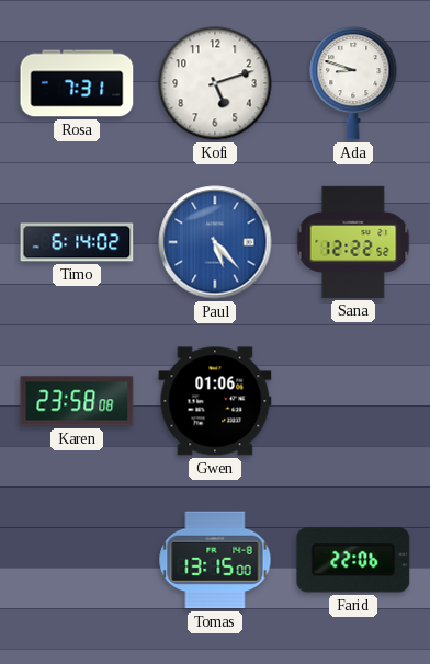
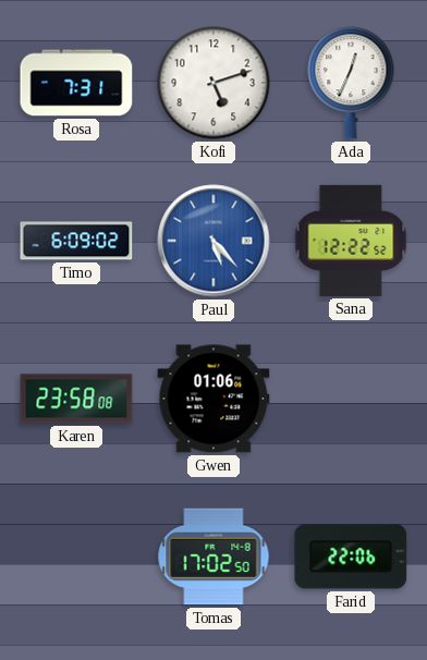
Ada: 8:48 -> 12:34 (351, 83)
Timo: 6:14 -> 6:09 (76, 241)
Tomas: 13:15 -> 17:02 (213, 557)
